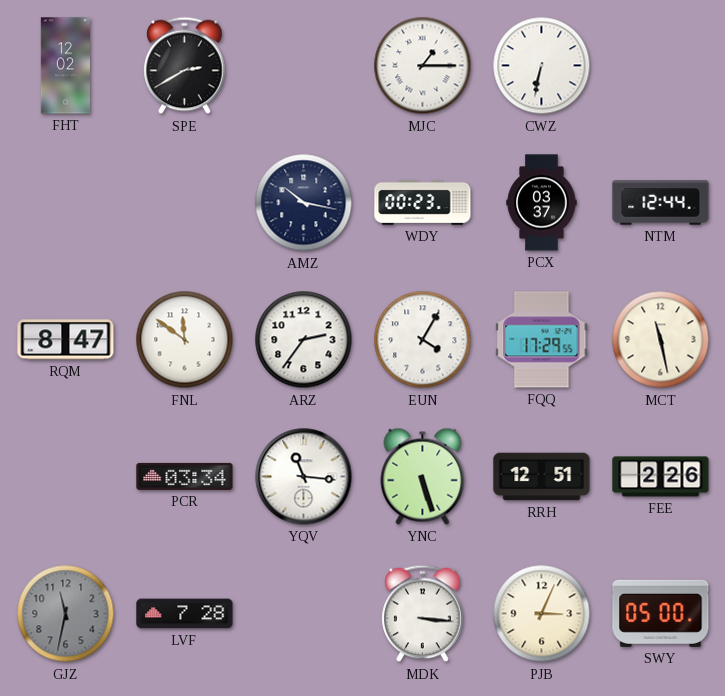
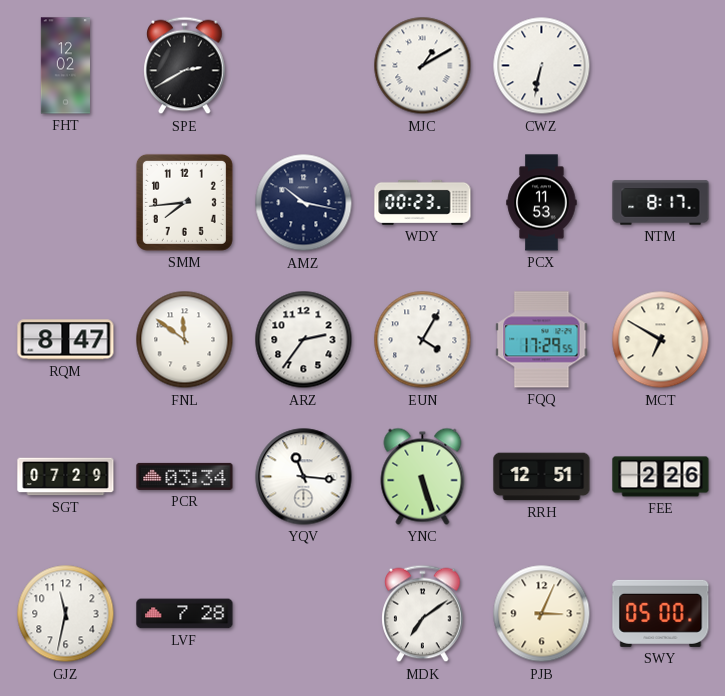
MJC: 1:15 -> 1:10 (423, 66)
SMM: none -> 7:44 (184, 202)
PCX: 03:37 -> 11:53 (542, 203)
NTM: 12:44 -> 8:17 (661, 203)
MCT: 11:28 -> 6:50 (661, 340)
SGT: none -> 07:29 (66, 477)
GJZ dial: grey -> white (66, 614)
MDK: 3:16 -> 7:09 (423, 614)
